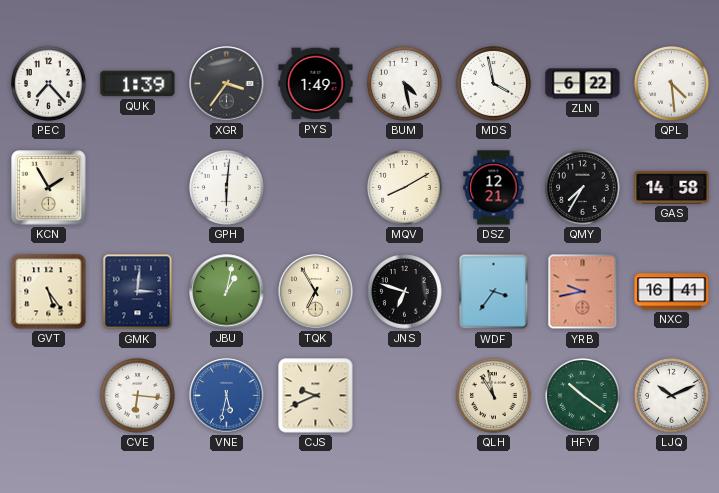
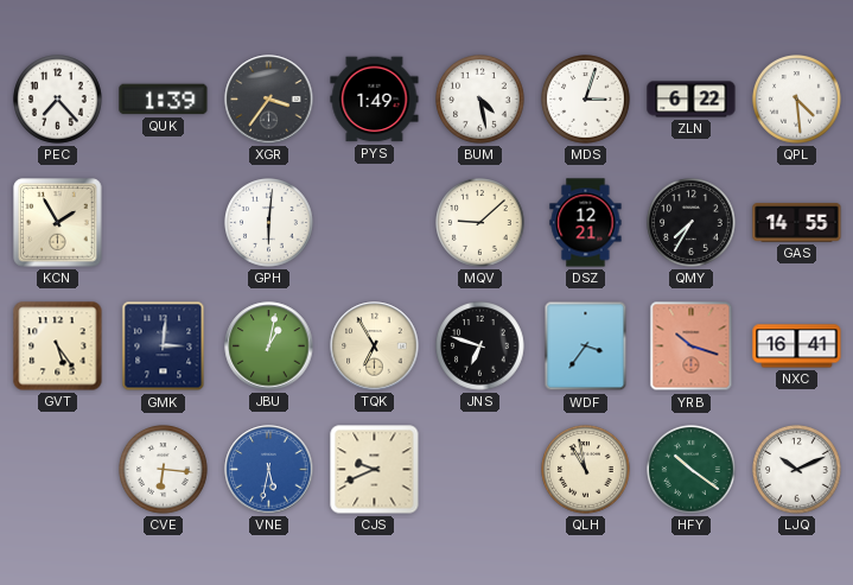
MDS: 3:58 -> 3:03 (586, 100)
MQV: 8:10 -> 9:08 (480, 223)
GAS: 14:58 -> 14:55 (797, 223)
YRB: 9:43 -> 10:18 (692, 346)
